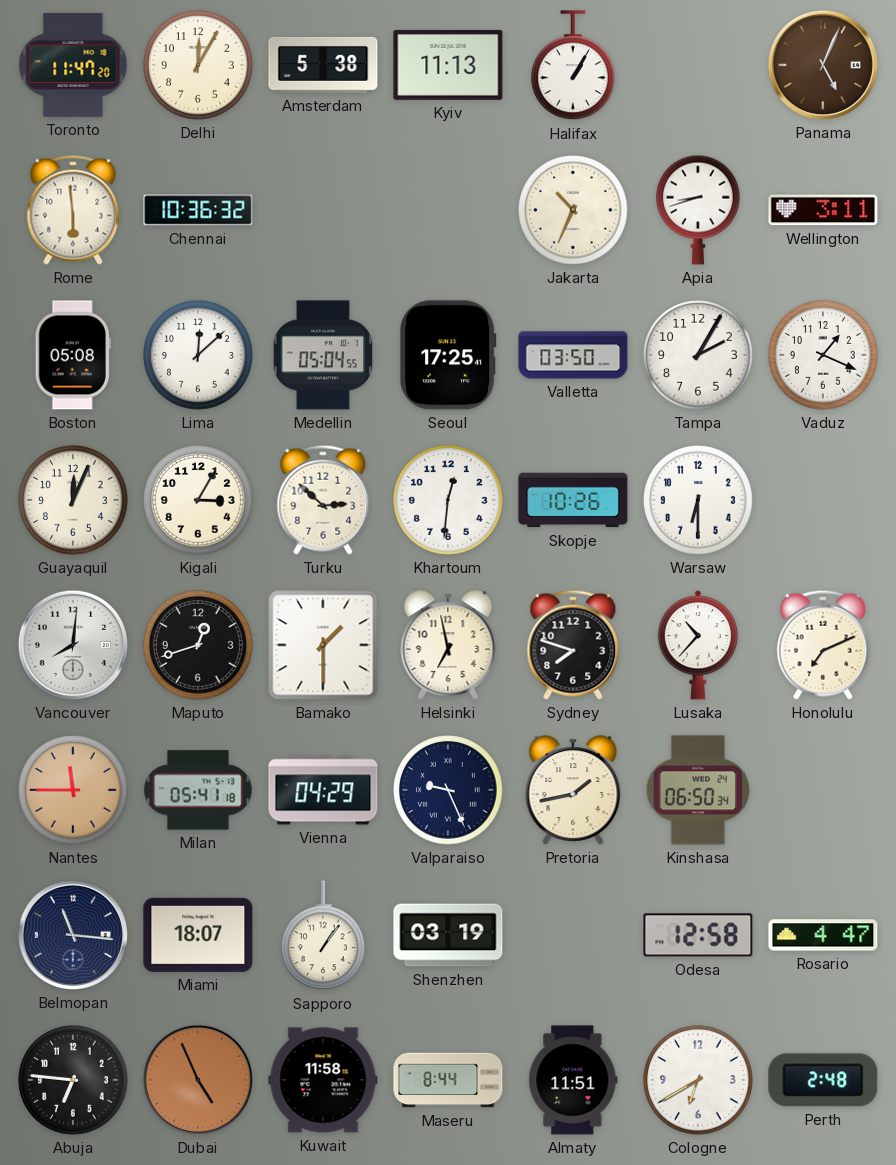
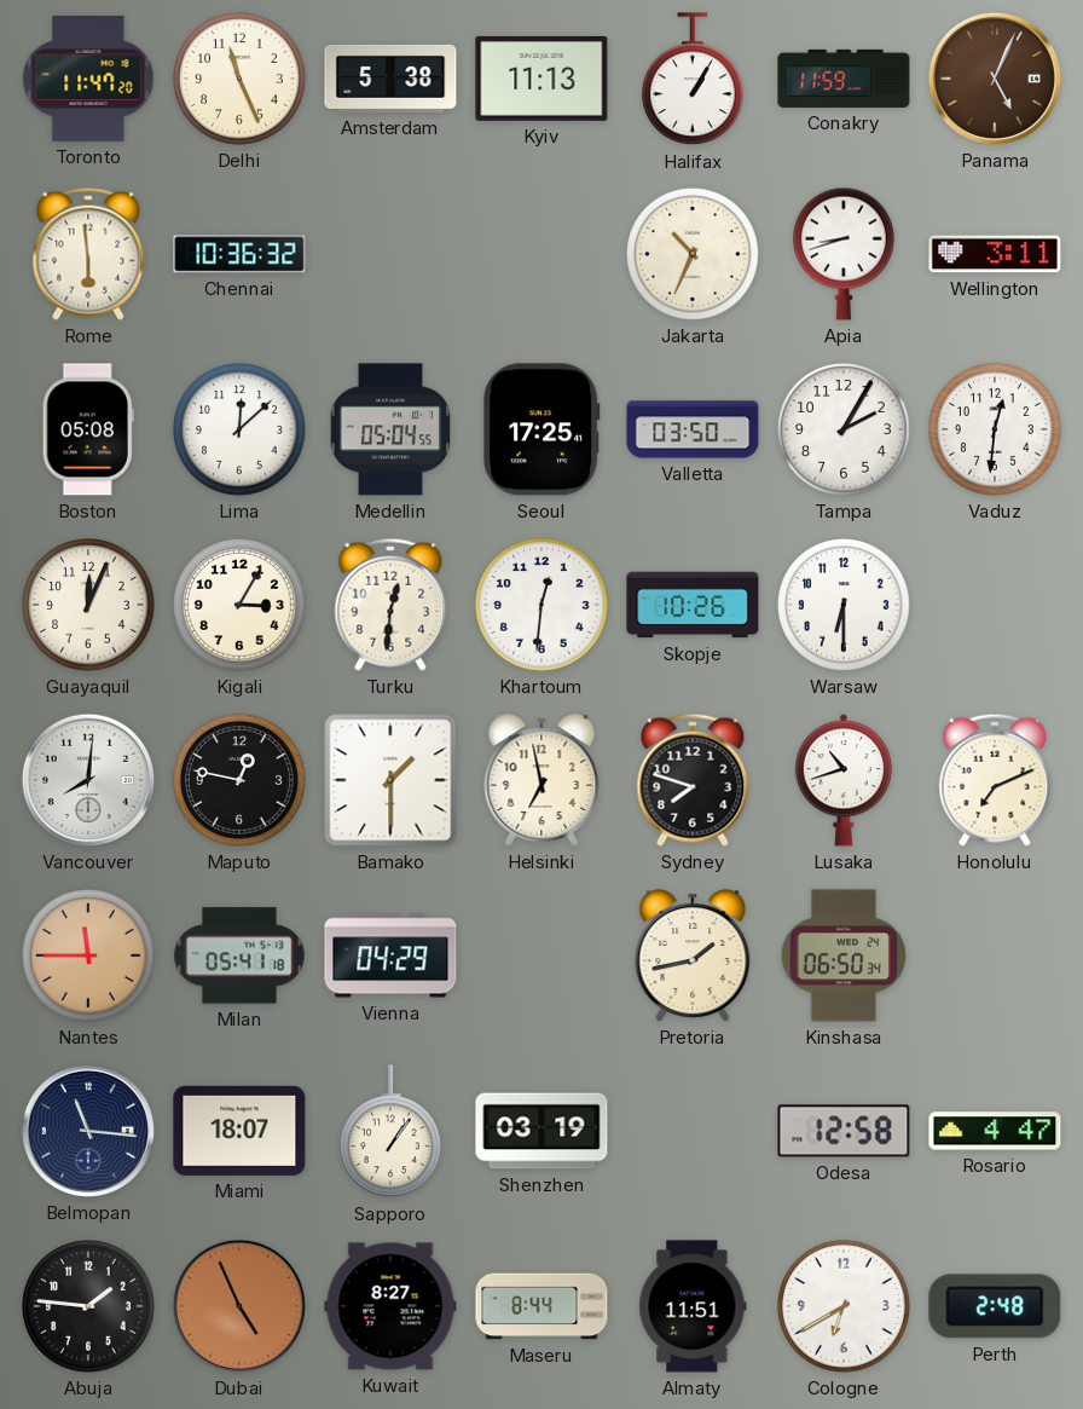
Delhi: 12:05 -> 11:26 (241, 80)
Conakry: none -> 11:59 (844, 79)
Vaduz: 1:19 -> 12:31 (996, 431)
Turku: 2:52 -> 12:31 (390, 605)
Maputo: 12:42 -> 12:47 (241, 781)
Lusaka: 10:37 -> 10:42 (842, 780)
Valparaiso: 9:26 -> none (449, 791)
Abuja: 6:46 -> 1:46 (89, 1307)
Kuwait: 11:58 -> 8:27 (390, 1306)
